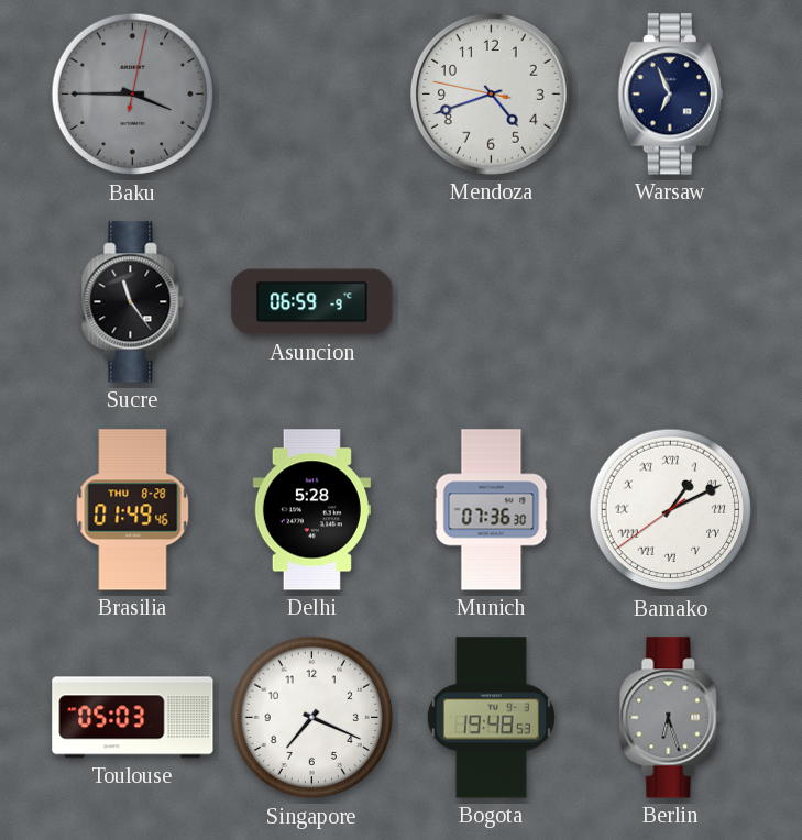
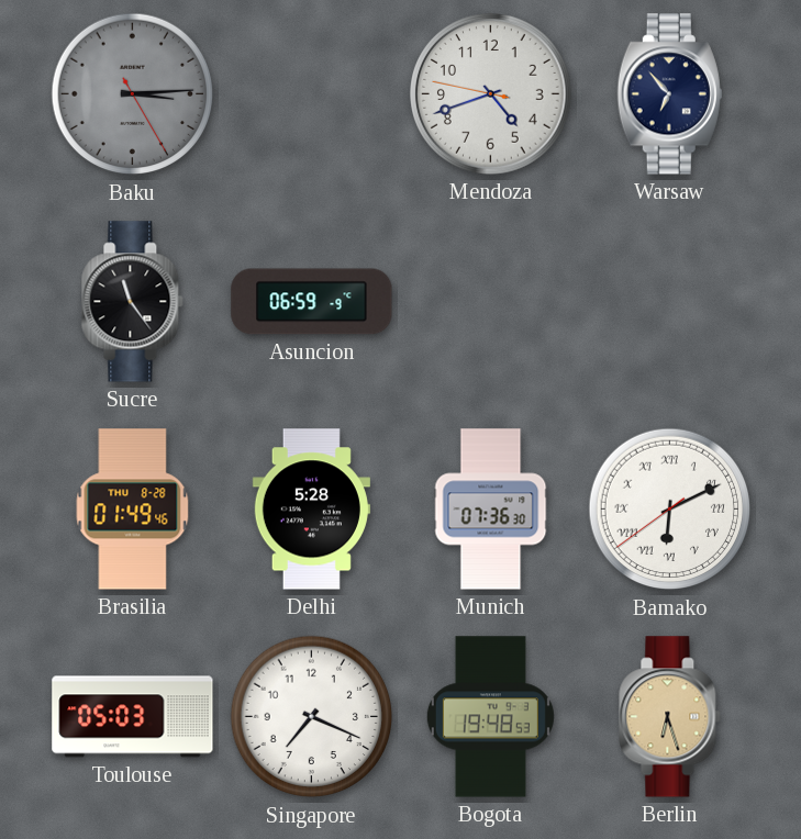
Baku: 3:45 -> 3:14 (133, 94)
Warsaw: 6:56 -> 6:53 (669, 94)
Bamako: 1:10 -> 6:10 (670, 510)
Berlin dial: grey -> champagne (670, 717)
